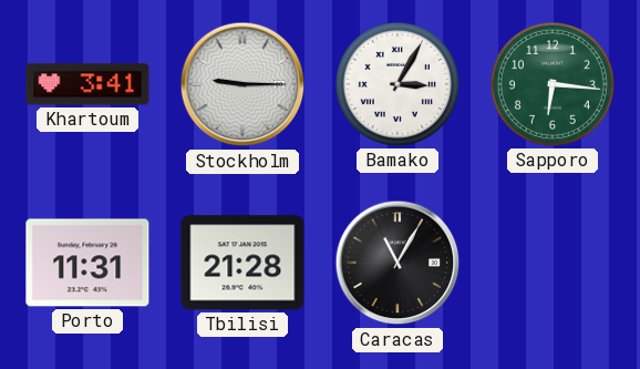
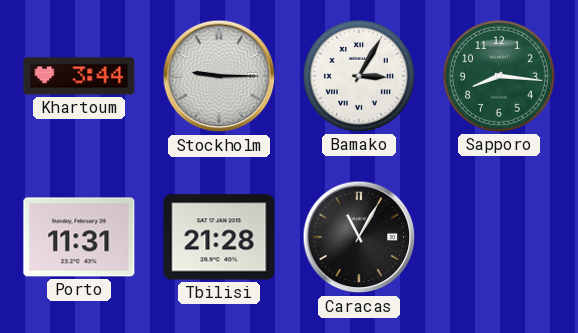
Khartoum: 3:41 -> 3:44 (79, 76)
Sapporo: 6:16 -> 8:16 (499, 76)
